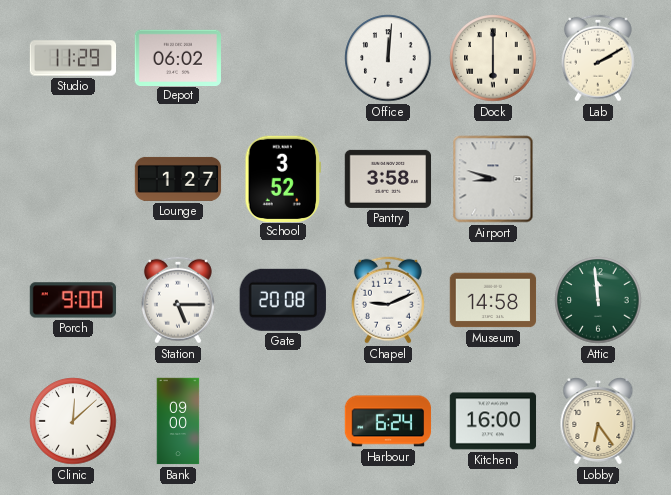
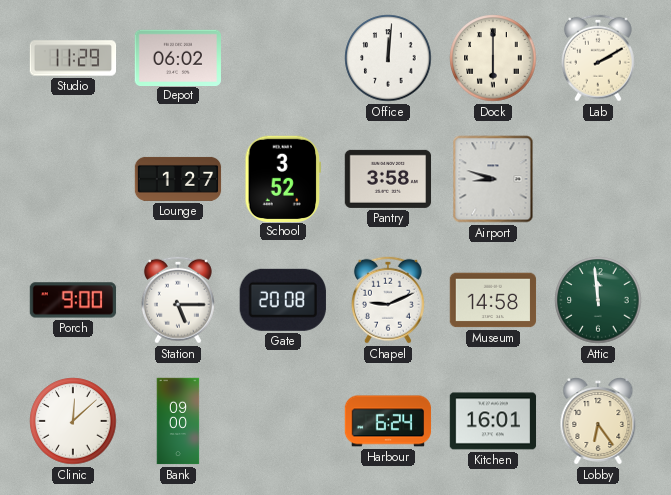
Kitchen: 16:00 -> 16:01 (493, 421)
